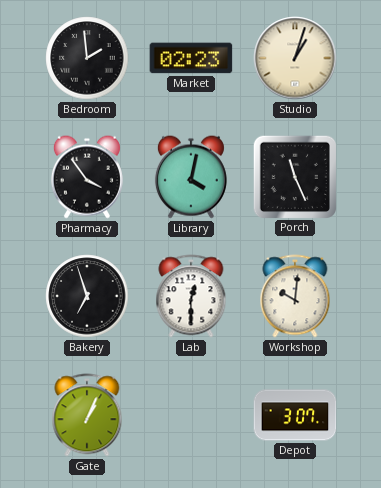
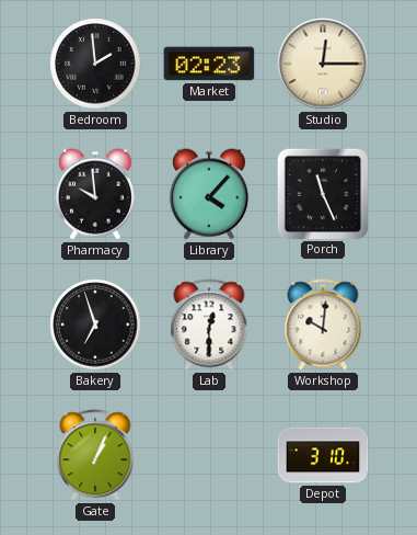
Studio: 1:03 -> 12:15 (323, 64)
Pharmacy: 3:54 -> 9:59 (95, 194)
Library: 4:02 -> 4:07 (209, 194)
Depot: 3:07 -> 3:10 (323, 455)
